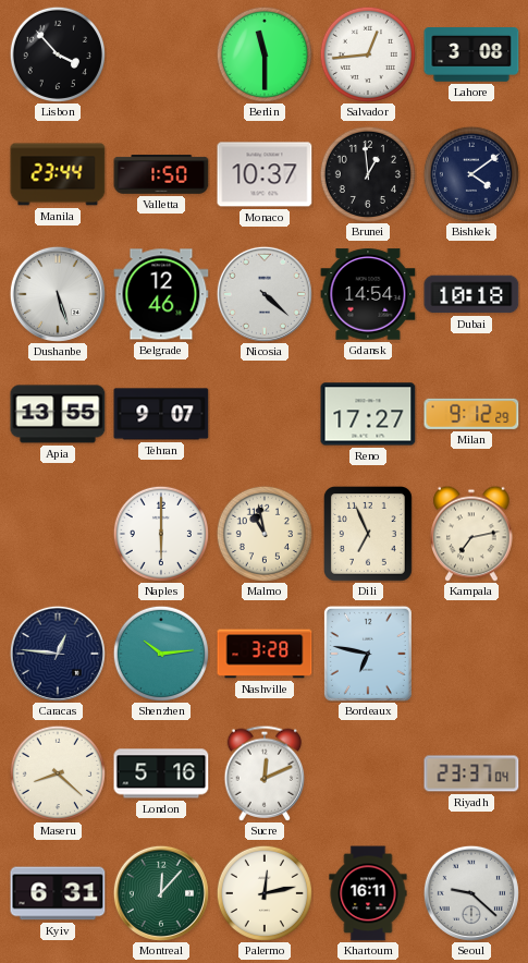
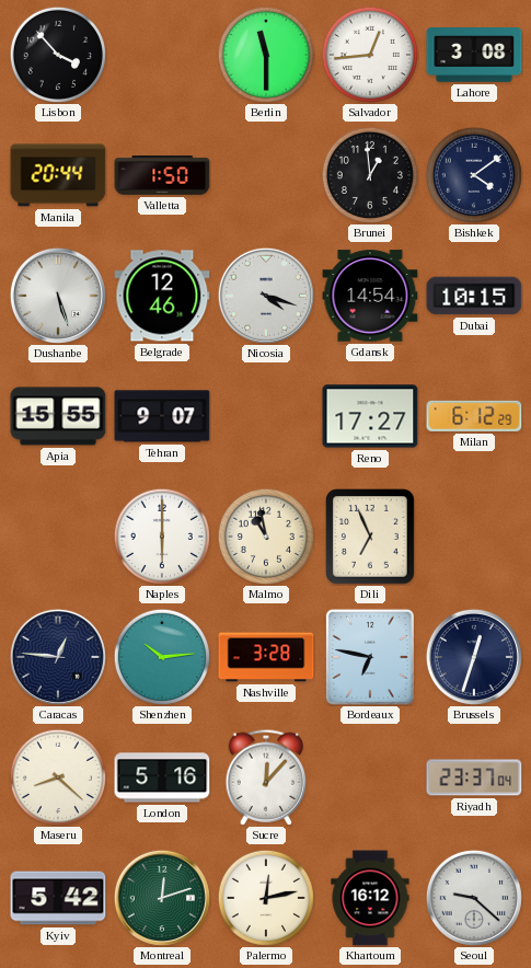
Manila: 23:44 -> 20:44 (58, 175)
Monaco: 10:37 -> none (265, 174)
Nicosia: 4:22 -> 4:18 (266, 296)
Dubai: 10:18 -> 10:15 (474, 296)
Apia: 13:55 -> 15:55 (58, 416)
Milan: 9:12 -> 6:12 (474, 416)
Kampala: 7:13 -> none (471, 534)
Brussels: none -> 12:33 (474, 657)
Sucre: 12:11 -> 12:07 (266, 777)
Kyiv: 6:31 -> 5:42 (58, 898)
Montreal: 12:07 -> 12:12 (162, 898)
Khartoum: 16:11 -> 16:12 (370, 898)
